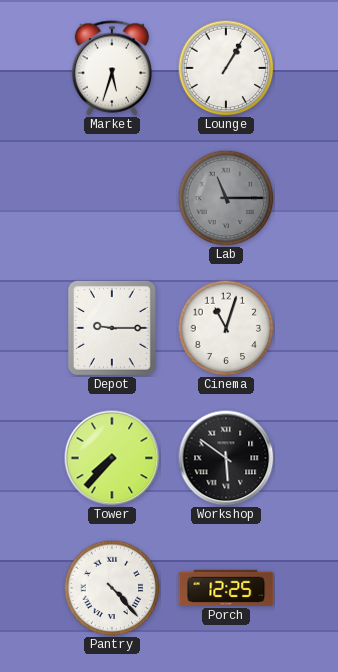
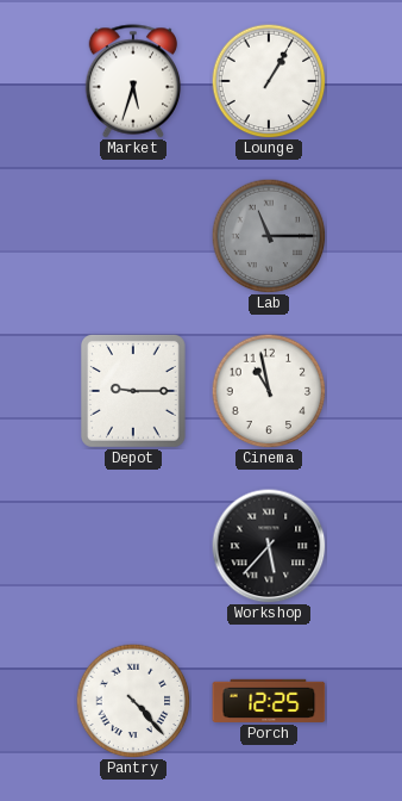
Cinema: 11:03 -> 10:58 (269, 391)
Tower: 7:37 -> none (112, 458)
Workshop: 5:51 -> 5:37 (269, 546)
